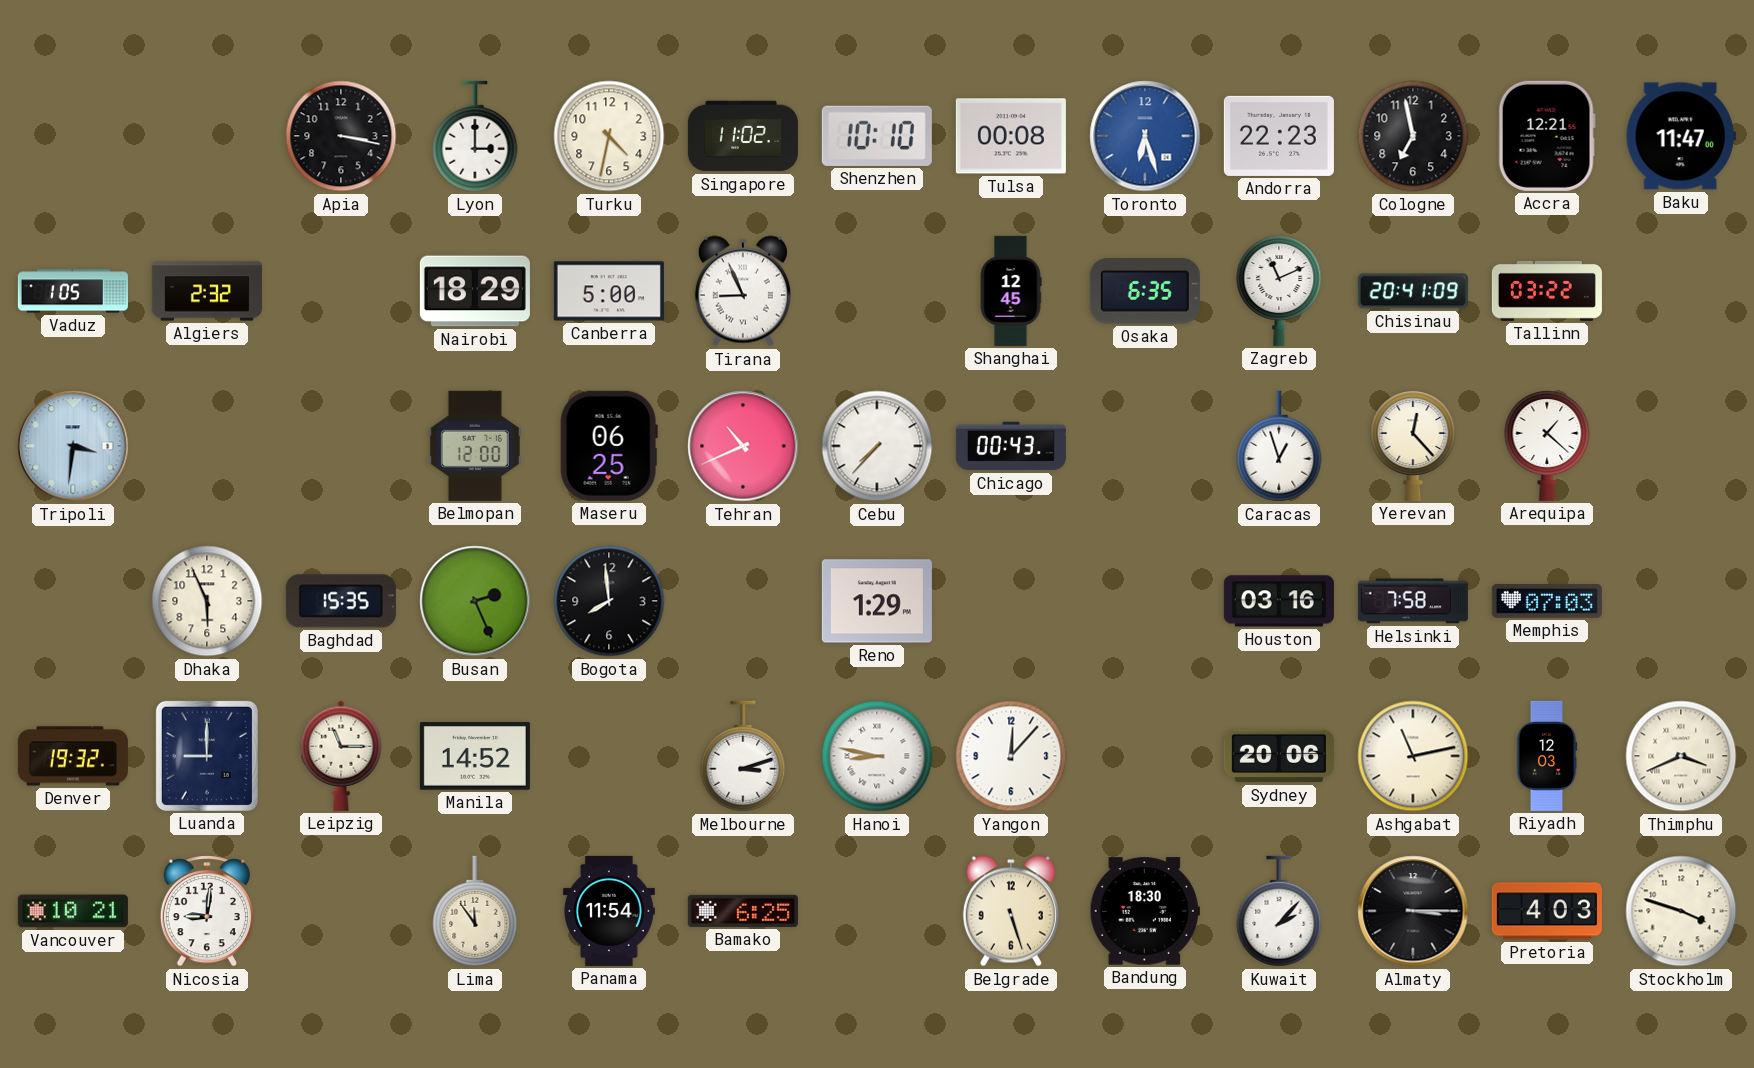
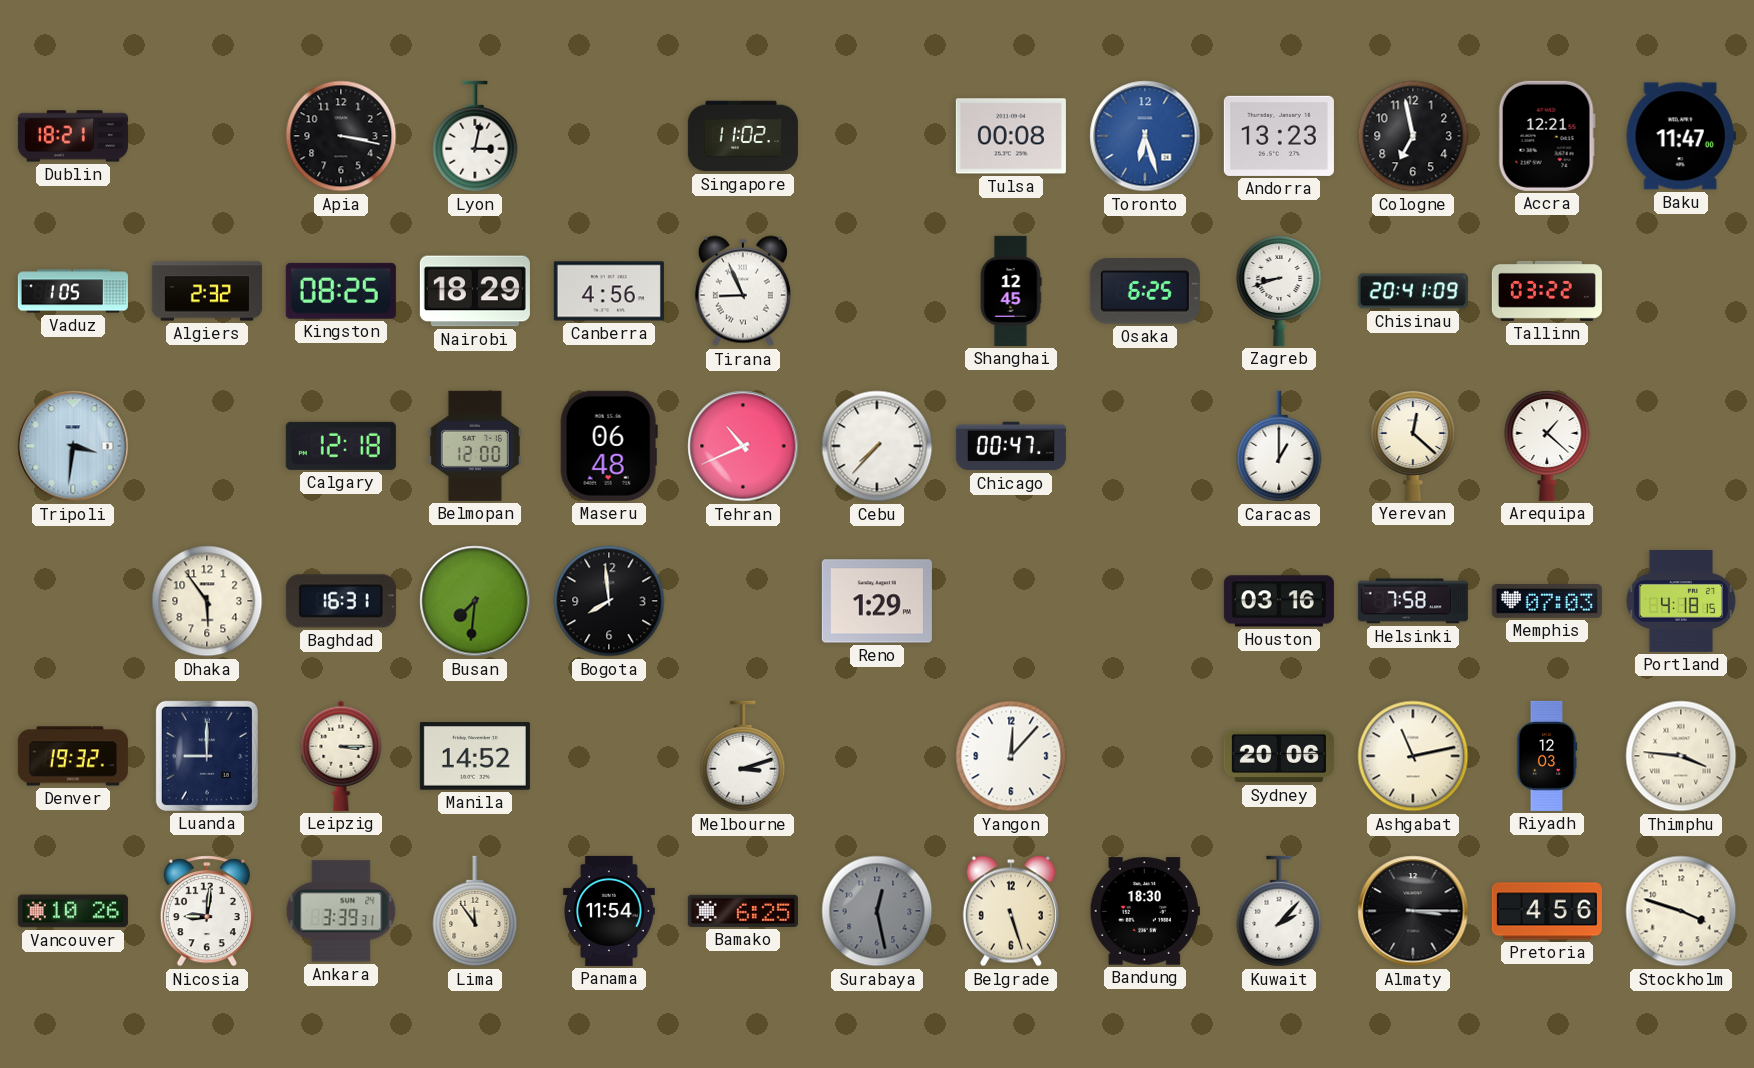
Dublin: none -> 18:21 (73, 136)
Lyon: 3:00 -> 3:02 (475, 136)
Turku: 4:32 -> none (609, 136)
Shenzhen: 10:10 -> none (877, 136)
Andorra: 22:23 -> 13:23 (1279, 136)
Kingston: none -> 08:25 (341, 291)
Canberra: 5:00 -> 4:56 (609, 291)
Osaka: 6:35 -> 6:25 (1145, 291)
Zagreb: 11:11 -> 8:42 (1279, 291)
Calgary: none -> 12:18 (341, 446)
Maseru: 06:25 -> 06:48 (609, 446)
Chicago: 00:43 -> 00:47 (1011, 446)
Caracas: 12:57 -> 1:00 (1279, 446)
Yerevan: 12:23 -> 12:22 (1413, 446)
Dhaka: 5:56 -> 5:54 (207, 601)
Baghdad: 15:35 -> 16:31 (341, 601)
Busan: 2:26 -> 7:31 (475, 601)
Portland: none -> 4:18 (1681, 601)
Leipzig: 11:15 -> 3:15 (341, 756)
Hanoi: 8:47 -> none (877, 756)
Thimphu: 3:41 -> 3:46 (1681, 756)
Vancouver: 10:21 -> 10:26 (73, 911)
Ankara: none -> 3:39 (341, 911)
Surabaya: none -> 12:28 (877, 911)
Pretoria: 4:03 -> 4:56 (1547, 911)
